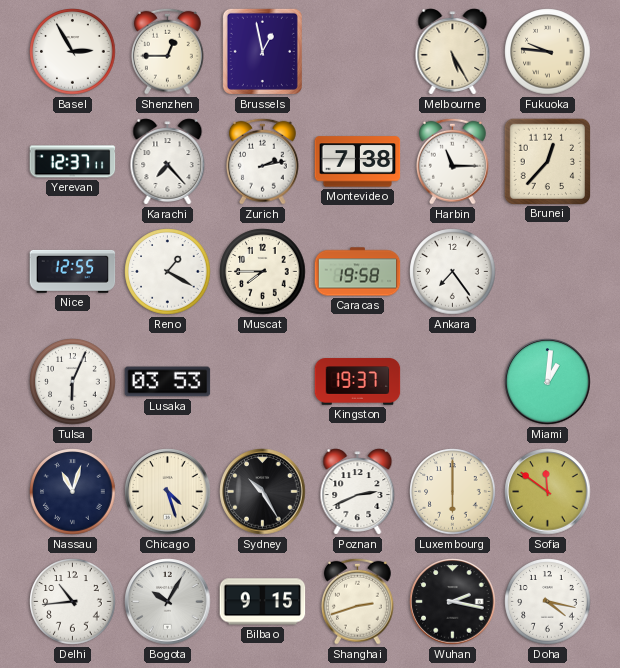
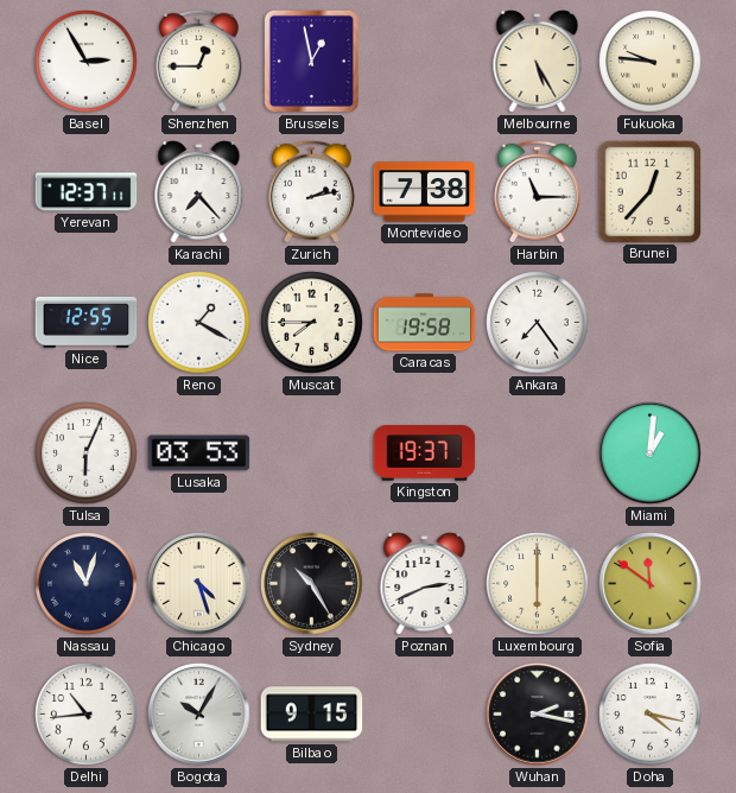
Shanghai: 2:42 -> none (357, 601)
